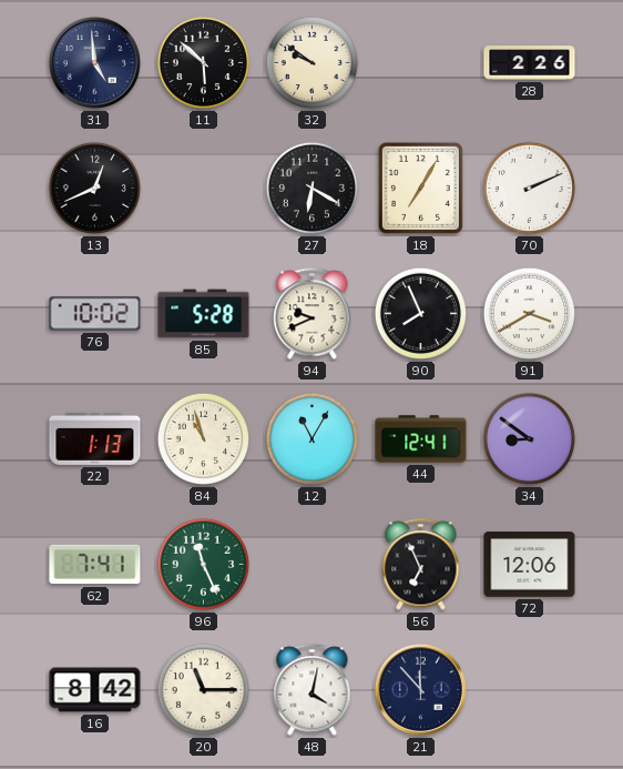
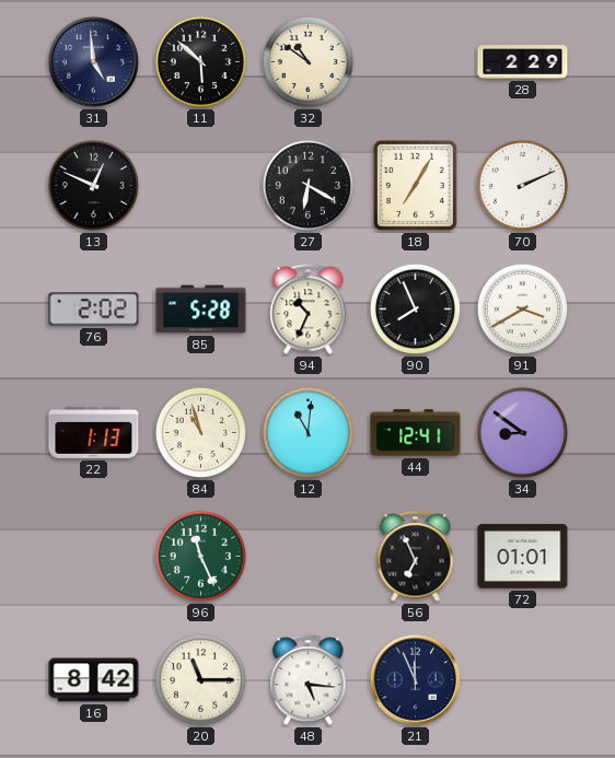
32: 9:51 -> 10:51 (307, 61)
28: 2:26 -> 2:29 (523, 62)
13: 12:41 -> 12:49 (93, 185)
76: 10:02 -> 2:02 (94, 310)
94: 9:41 -> 10:34 (309, 310)
12: 11:05 -> 11:01 (307, 432)
62: 7:41 -> none (95, 565)
72: 12:06 -> 01:01 (523, 557)
48: 4:02 -> 5:16 (309, 680)
21: 11:53 -> 11:56 (415, 679)
